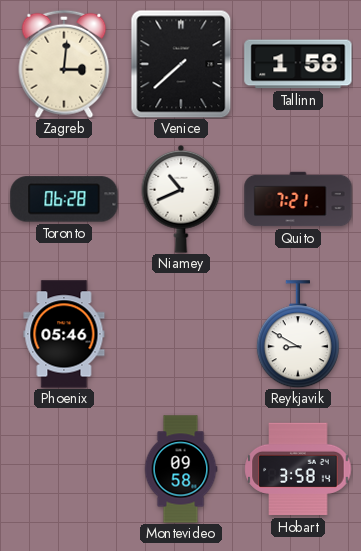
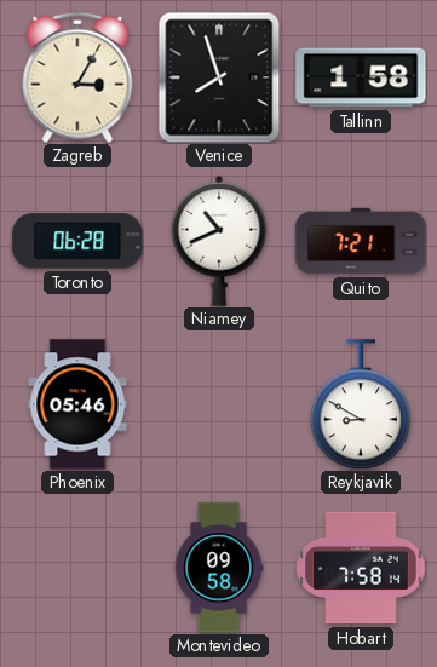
Zagreb: 3:01 -> 3:05 (77, 77)
Venice: 7:38 -> 7:57 (219, 77)
Hobart: 3:58 -> 7:58 (361, 568)
